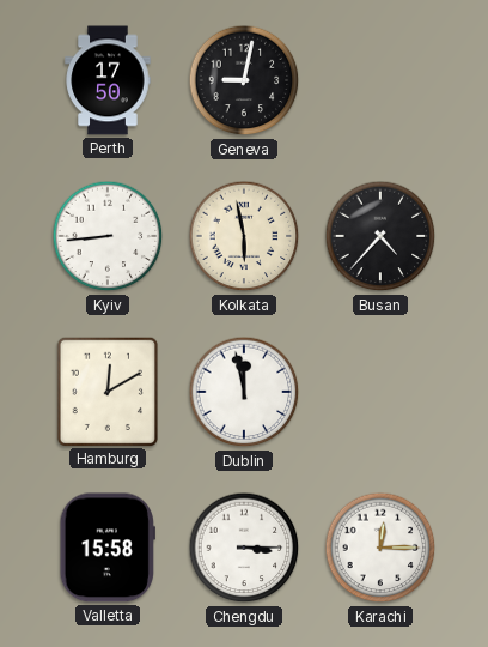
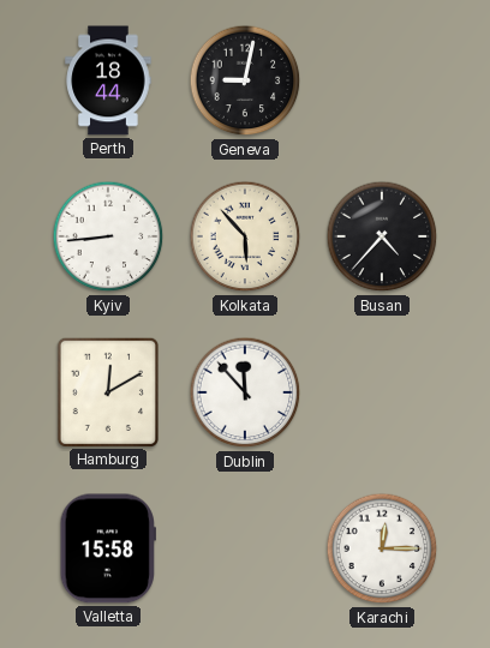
Perth: 17:50 -> 18:44 (108, 80)
Kolkata: 5:58 -> 5:53 (245, 236)
Dublin: 11:58 -> 11:53 (245, 392)
Chengdu: 3:15 -> none (244, 548)
